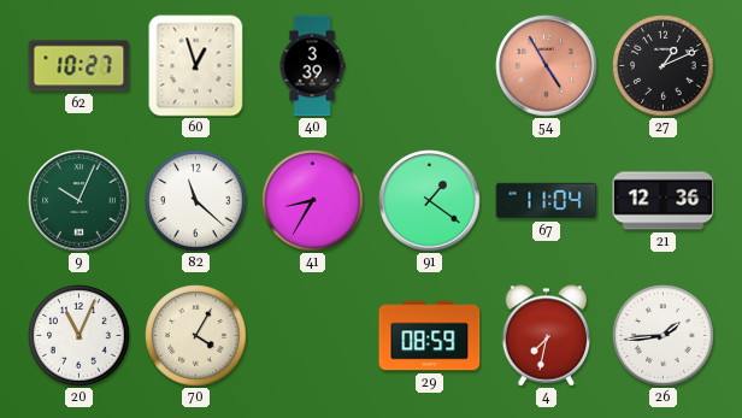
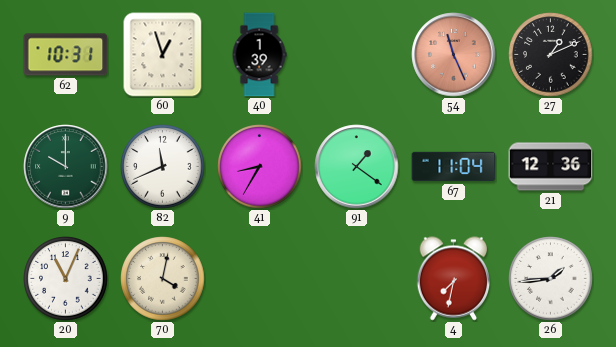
62: 10:27 -> 10:31 (66, 55)
40: 3:39 -> 1:39 (259, 55)
54: 4:55 -> 11:26 (454, 55)
9: 10:04 -> 10:00 (66, 167)
82: 11:22 -> 11:41 (163, 167)
70: 4:05 -> 4:02 (163, 279)
29: 08:59 -> none (430, 336)
